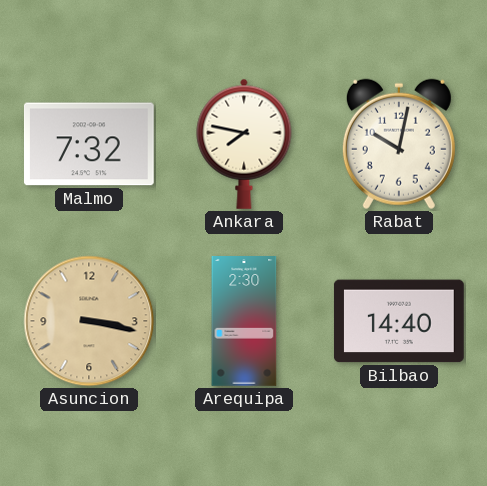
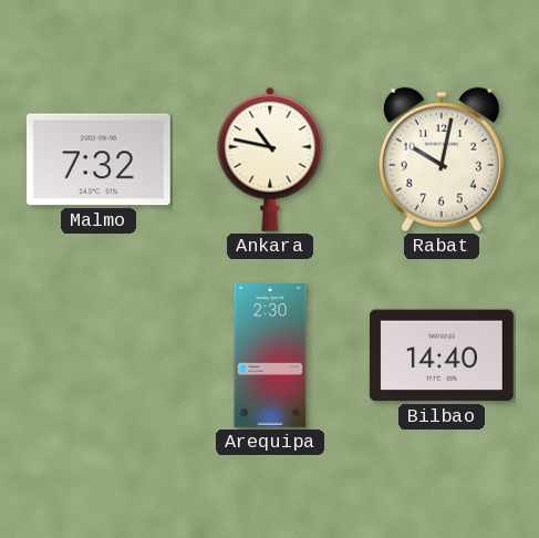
Ankara: 7:47 -> 10:47 (270, 159)
Asuncion: 3:17 -> none (89, 321)
